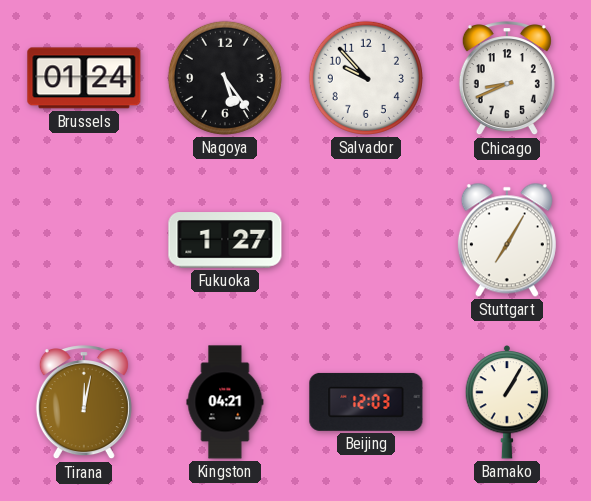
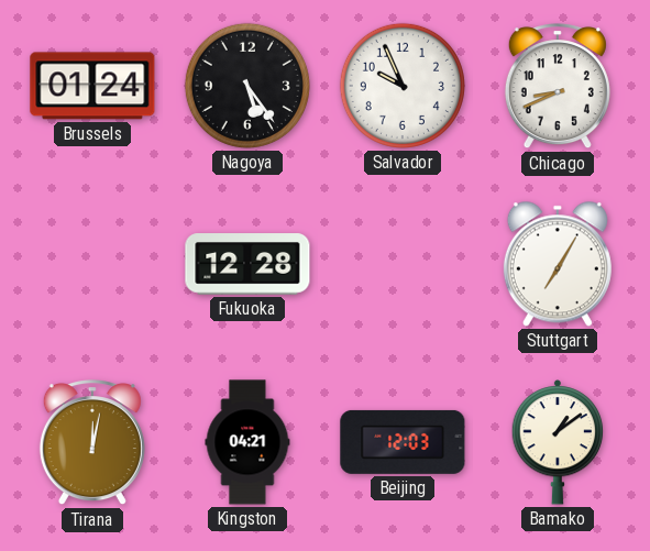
Salvador: 9:53 -> 9:56 (403, 86)
Fukuoka: 1:27 -> 12:28 (247, 264)
Bamako: 1:05 -> 1:09 (558, 443)
